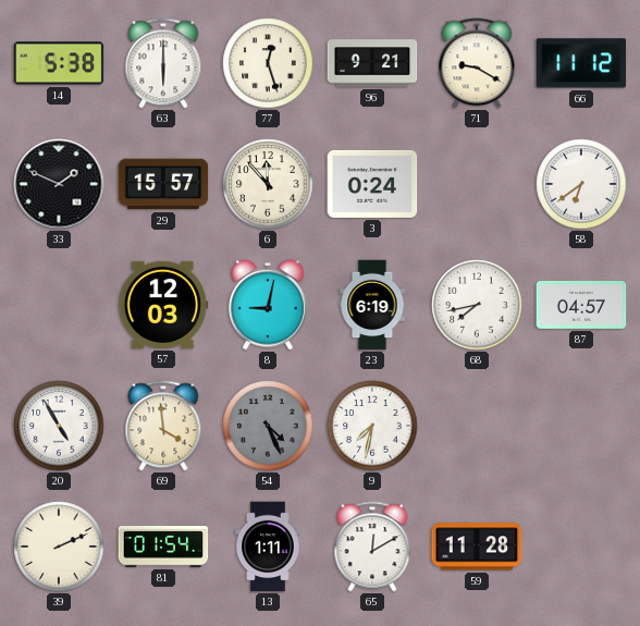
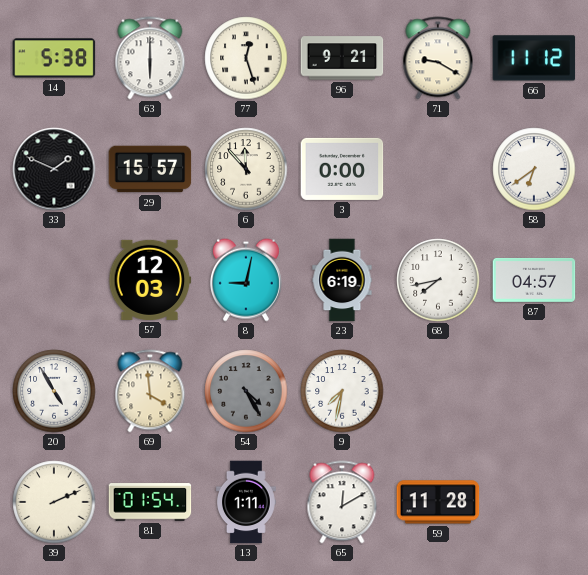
3: 0:24 -> 0:00 (342, 169)
54: 4:26 -> 4:25 (246, 391)
